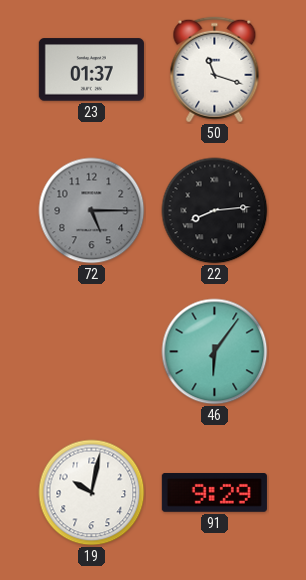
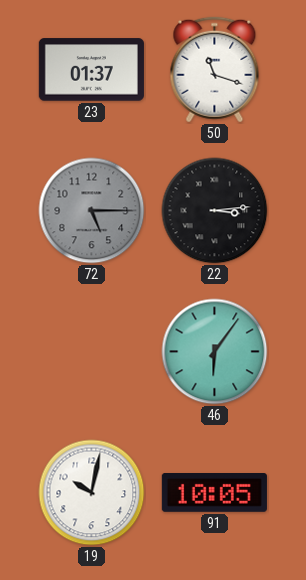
22: 8:14 -> 3:14 (215, 211)
91: 9:29 -> 10:05 (214, 493)
